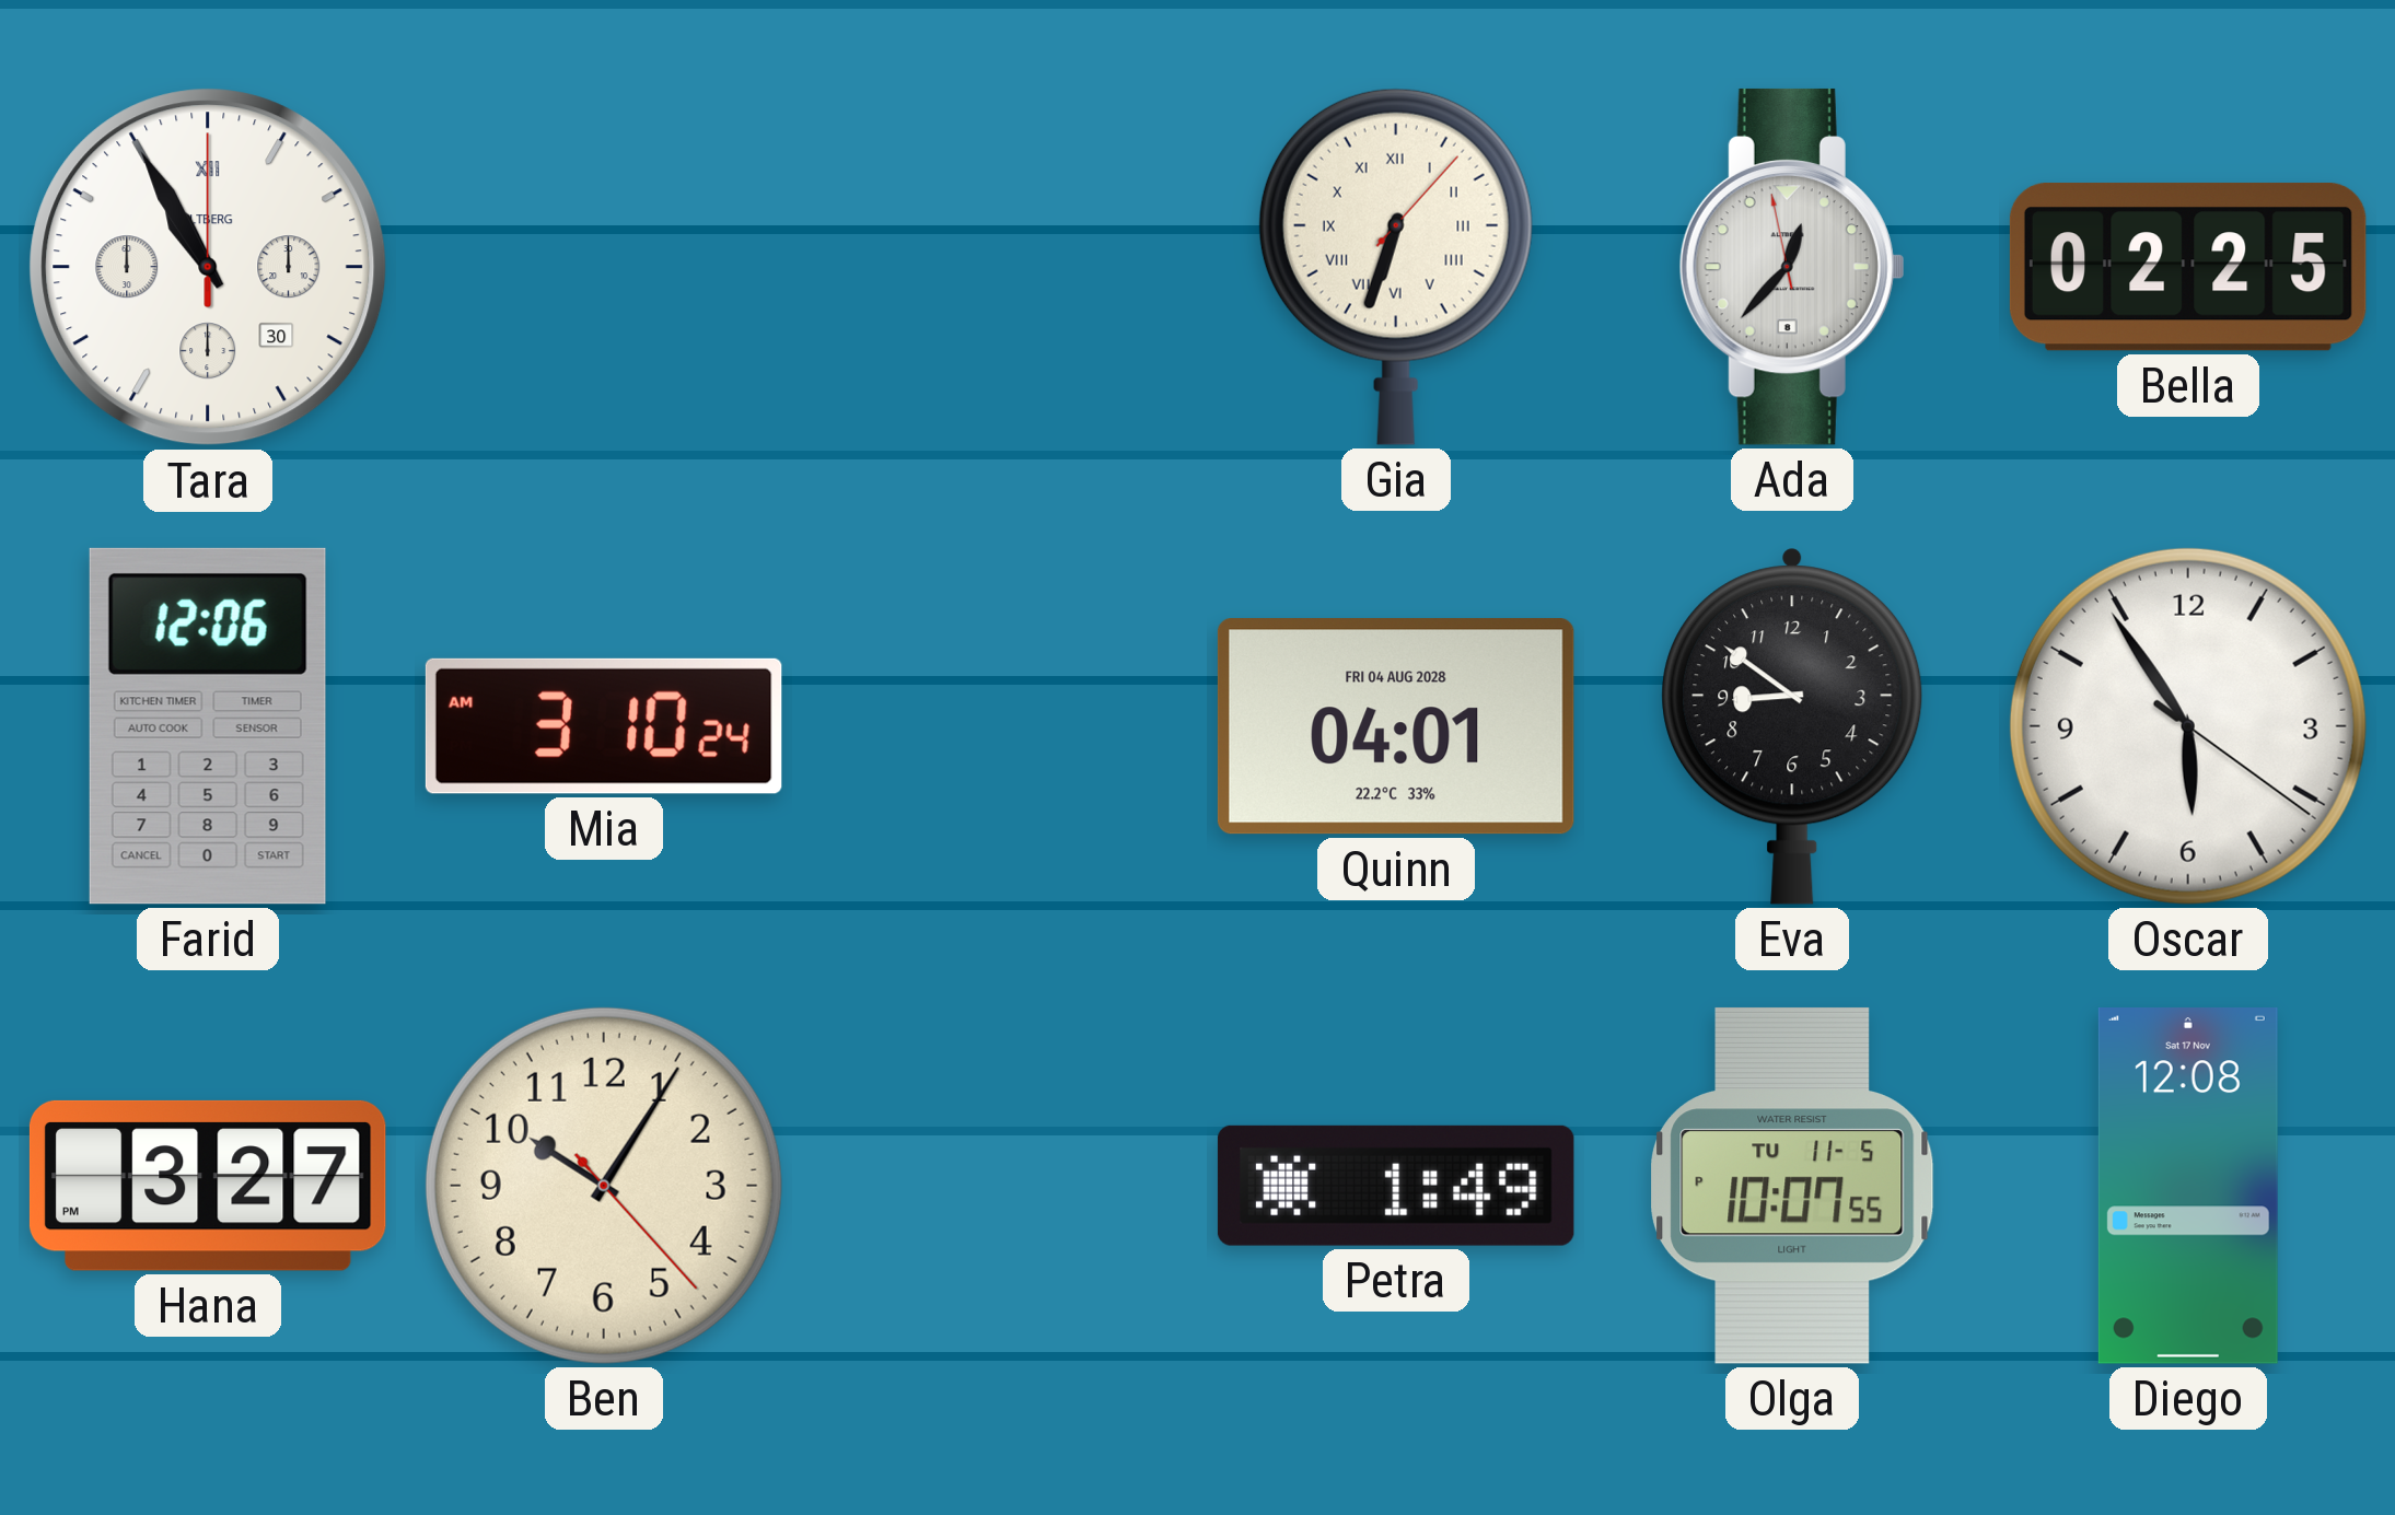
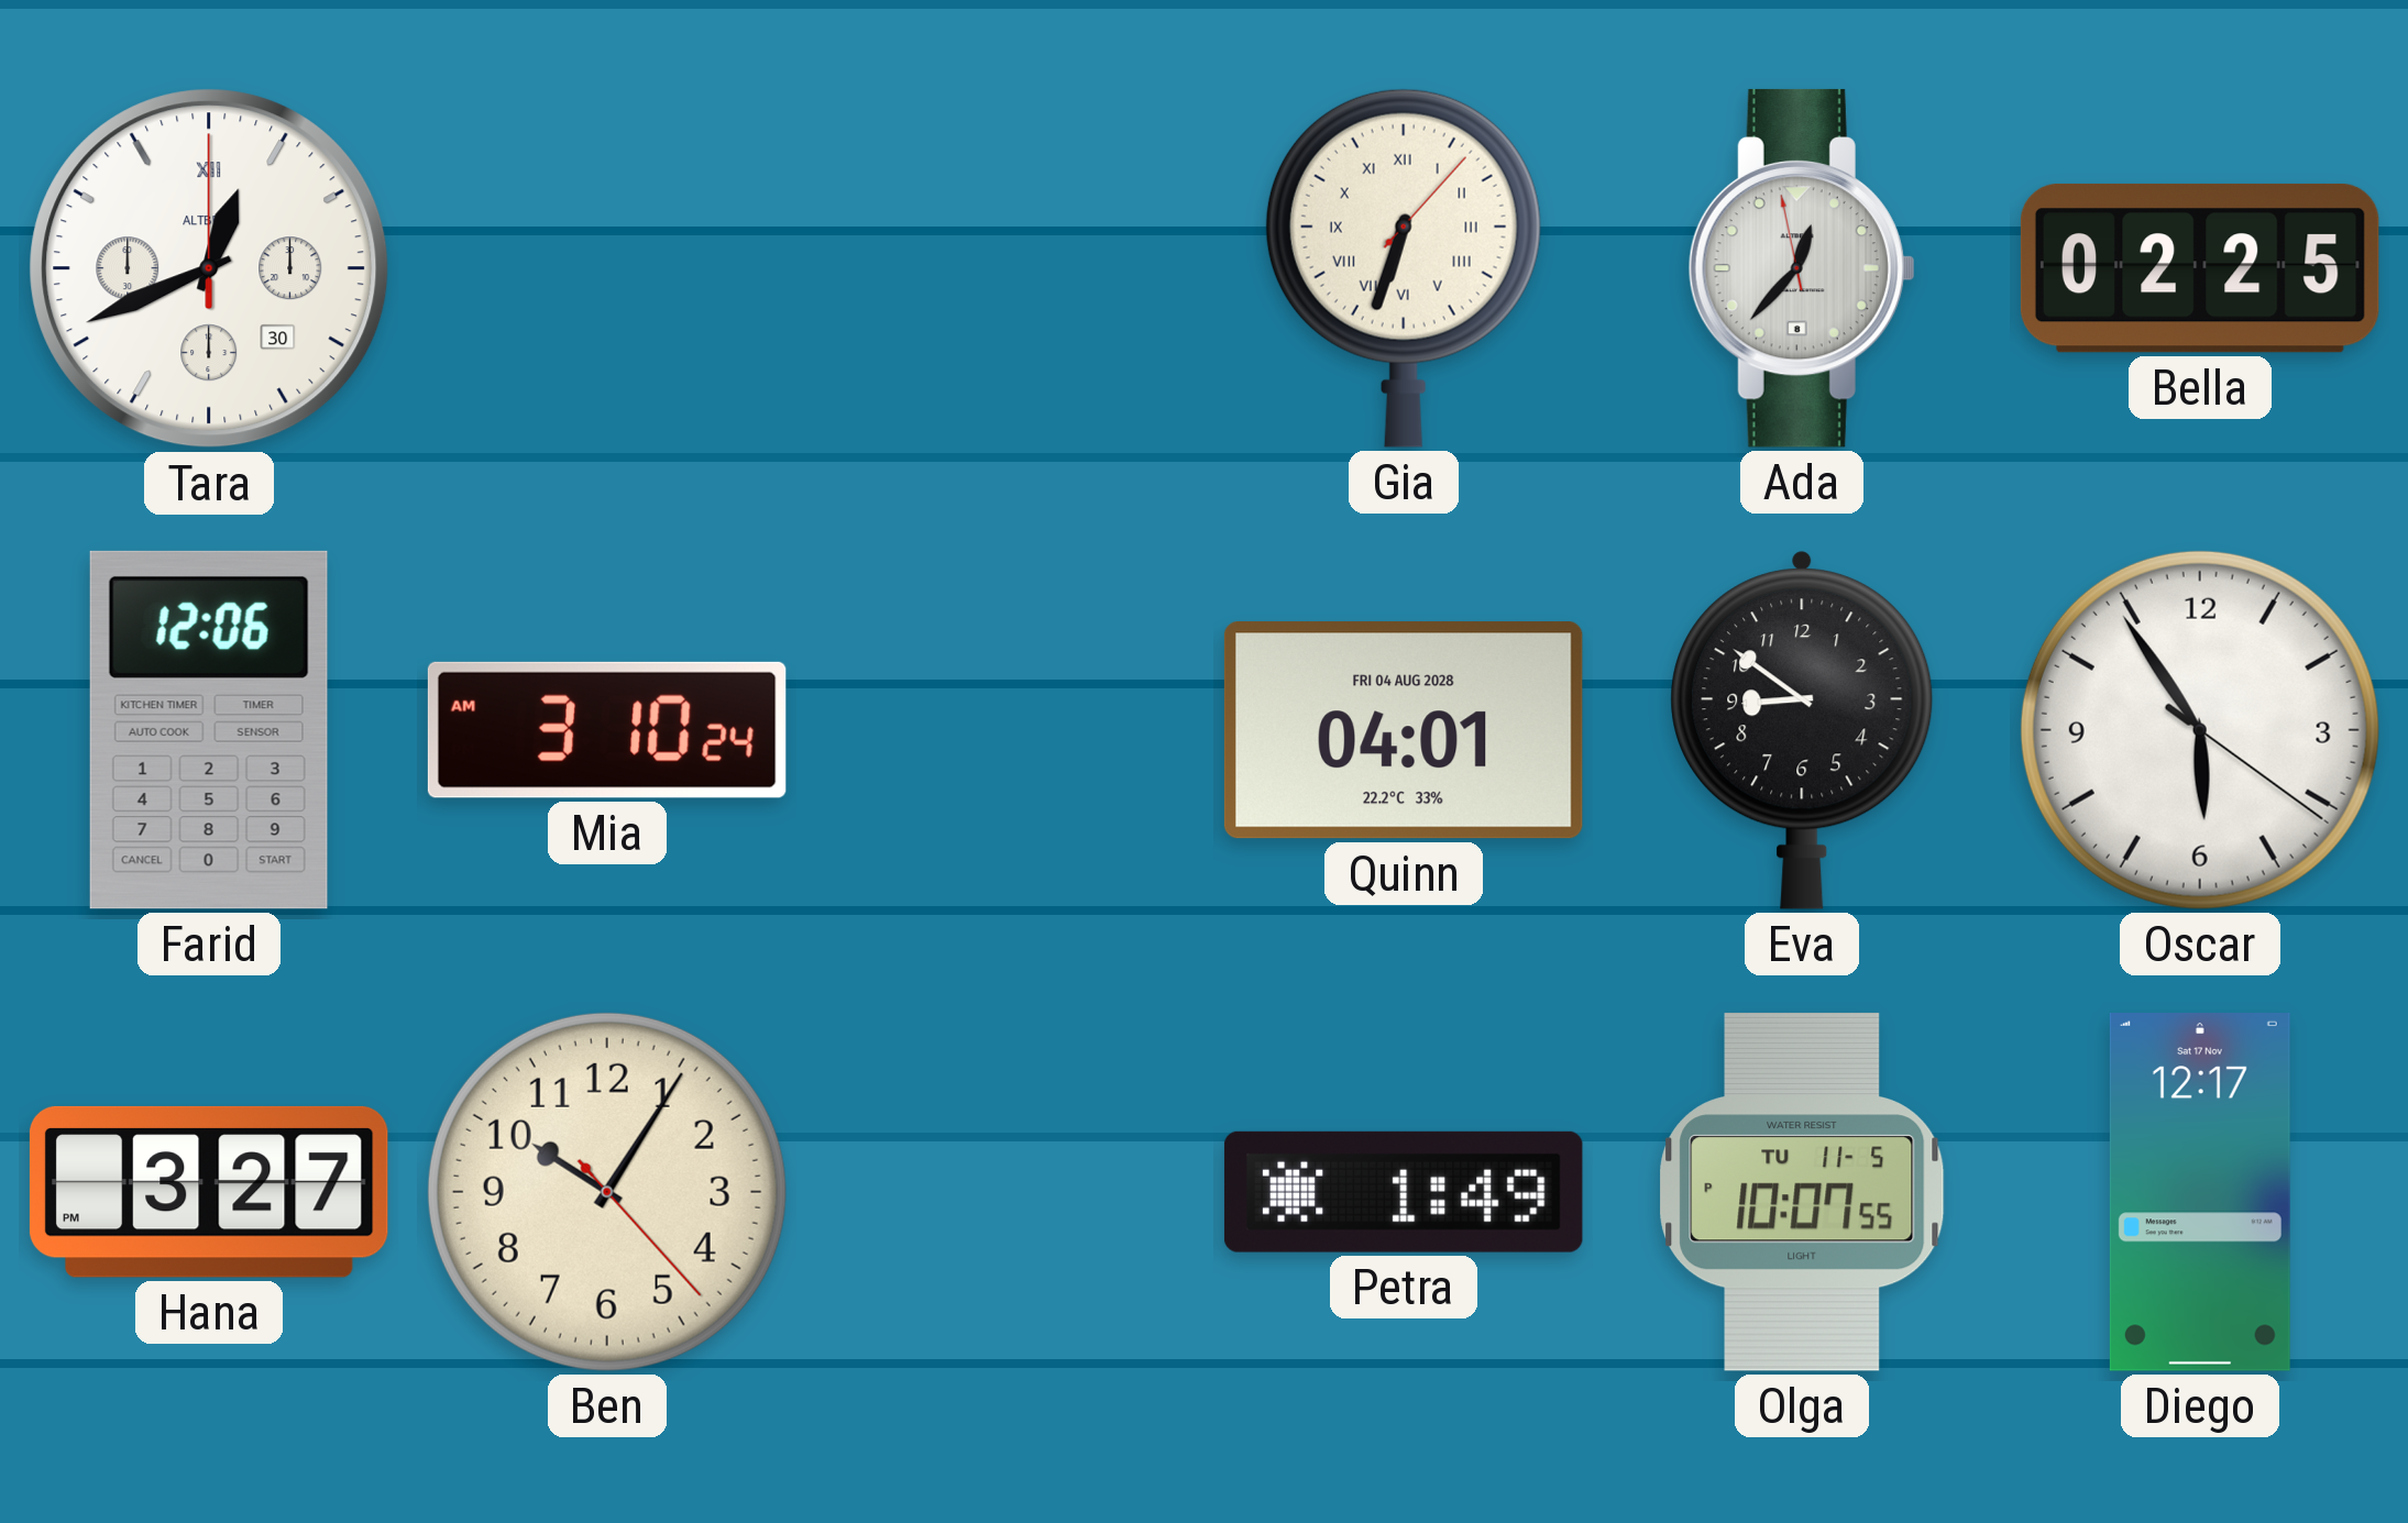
Tara: 10:55 -> 12:41 (209, 268)
Diego: 12:08 -> 12:17 (2200, 1193)
